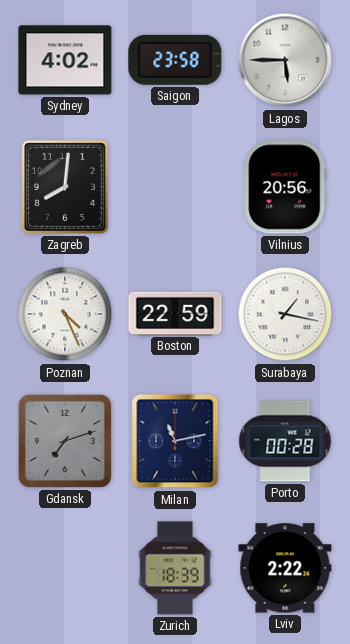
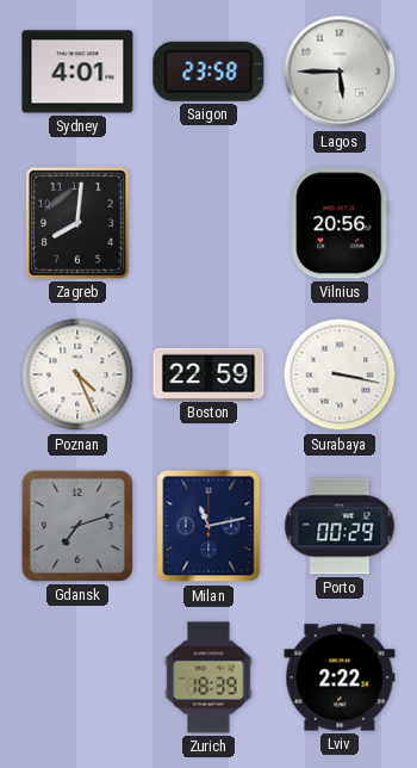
Sydney: 4:02 -> 4:01 (77, 72)
Surabaya: 1:17 -> 3:17 (340, 374)
Porto: 00:28 -> 00:29 (340, 526)
